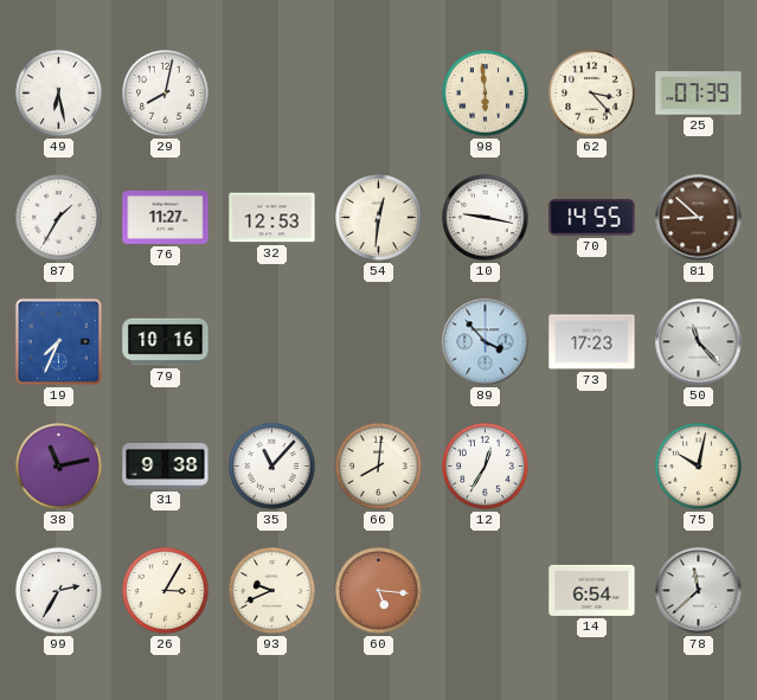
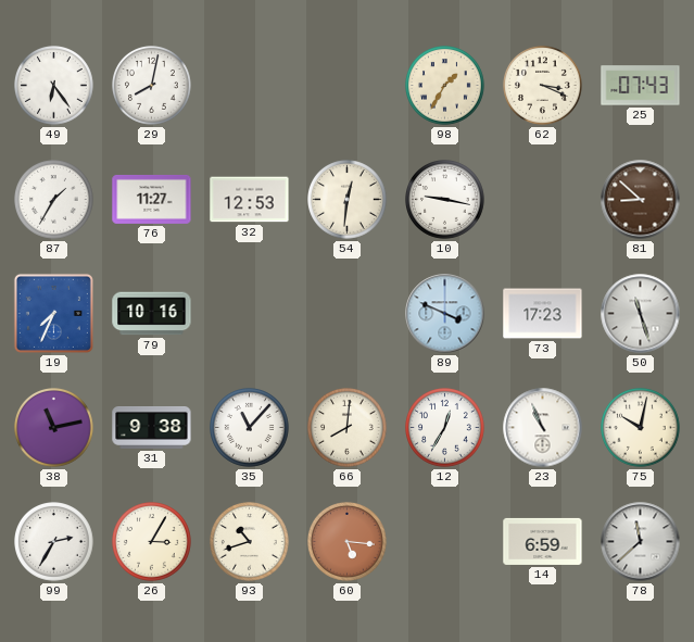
49: 6:28 -> 6:24 (54, 86)
98: 5:59 -> 1:35 (445, 86)
62: 3:23 -> 3:19 (543, 86)
25: 07:39 -> 07:43 (641, 86)
70: 14:55 -> none (592, 218)
89: 3:53 -> 3:49 (445, 314)
50: 11:23 -> 11:27 (641, 314)
23: none -> 10:56 (543, 428)
93: 9:41 -> 10:42 (250, 542)
14: 6:54 -> 6:59 (543, 541)
